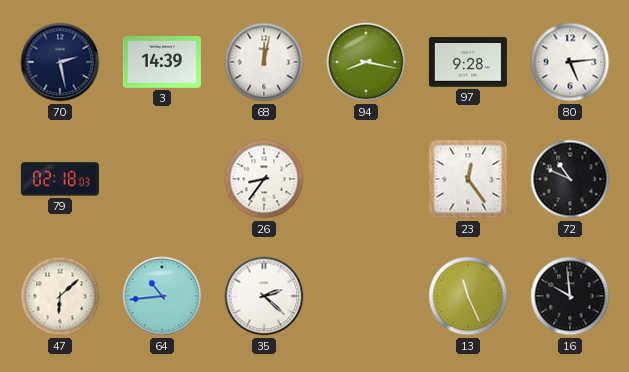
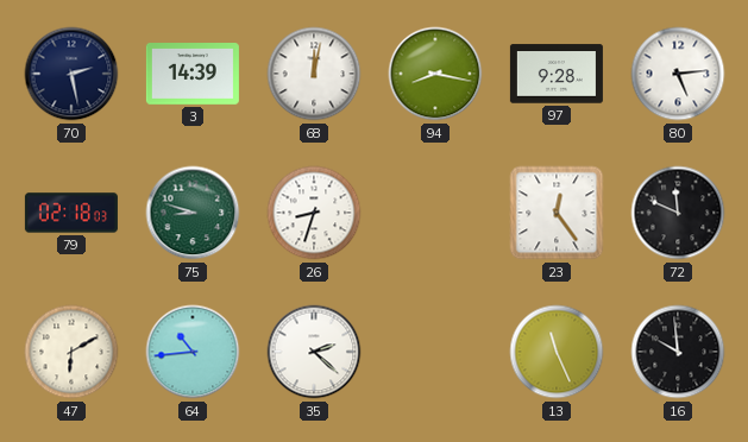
75: none -> 8:48 (193, 213)
26: 8:36 -> 8:33 (314, 213)
72: 10:49 -> 11:49 (678, 213)
47: 6:08 -> 6:10 (71, 352)
